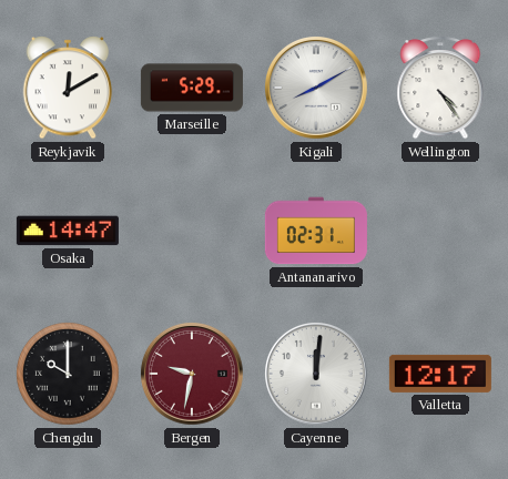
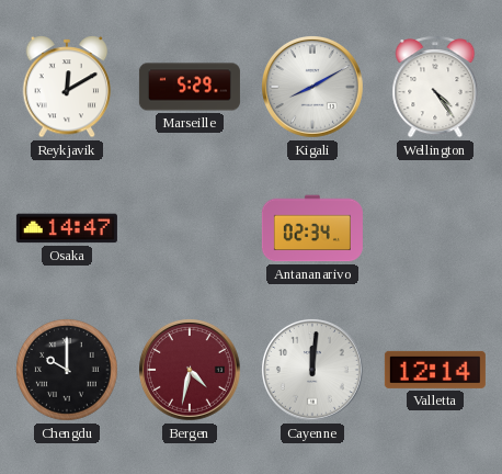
Antananarivo: 02:31 -> 02:34 (312, 228)
Bergen: 9:32 -> 4:32 (191, 371)
Valletta: 12:17 -> 12:14 (435, 370)
